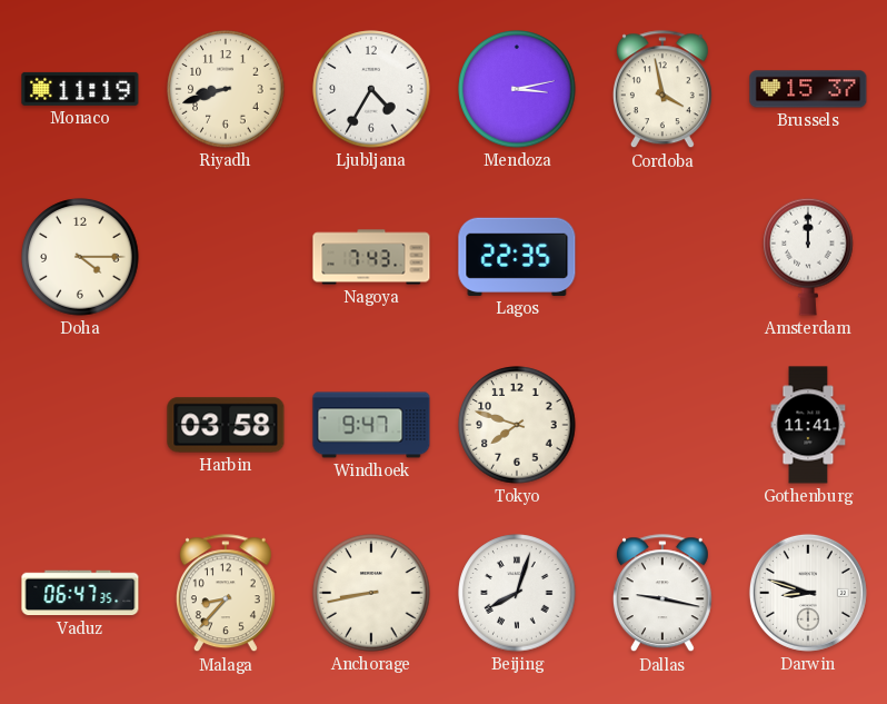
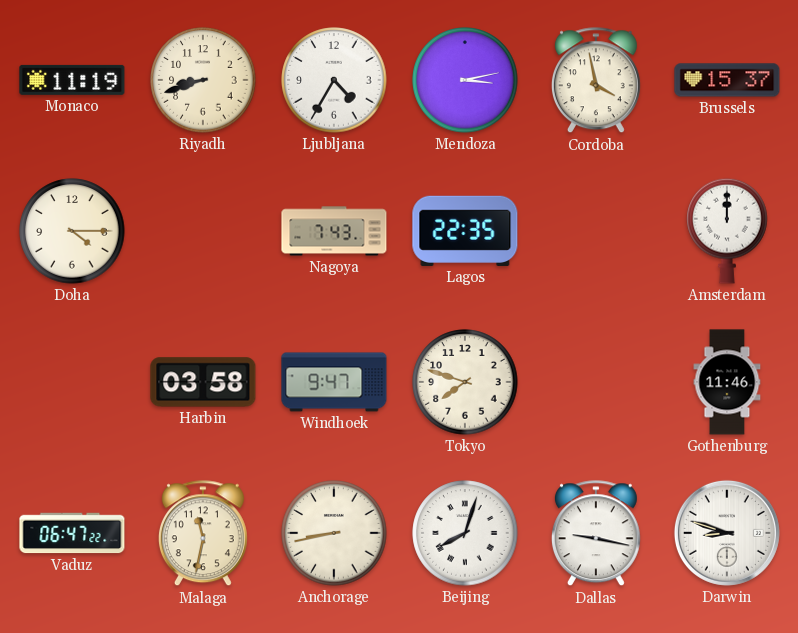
Gothenburg: 11:41 -> 11:46 (727, 382)
Vaduz: 06:47:35 -> 06:47:22 (72, 533)
Malaga: 8:37 -> 11:32 (203, 534)
